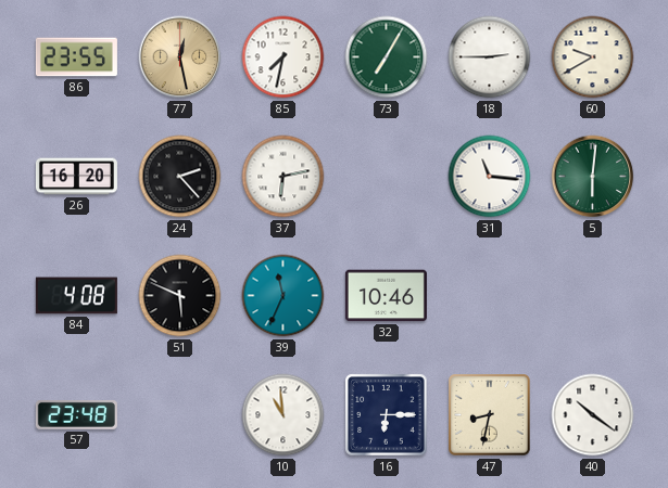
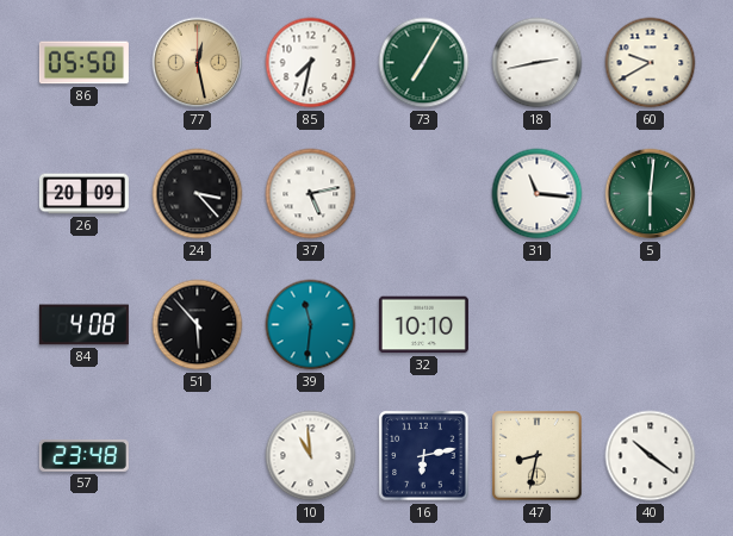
86: 23:55 -> 05:50 (83, 63)
18: 2:45 -> 2:43 (538, 63)
26: 16:20 -> 20:09 (83, 194)
24: 2:23 -> 3:23 (198, 194)
37: 6:13 -> 5:13 (311, 194)
51: 5:49 -> 5:53 (198, 325)
39: 11:34 -> 11:31 (311, 325)
32: 10:46 -> 10:10 (423, 325)
16: 6:15 -> 6:13 (424, 456)
